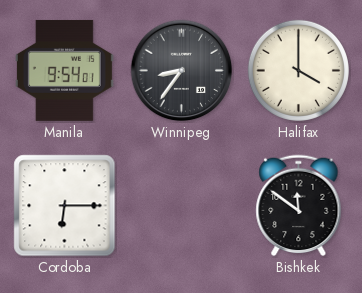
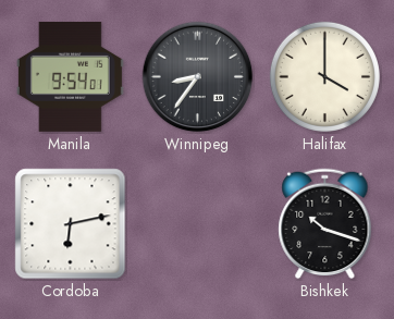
Cordoba: 6:15 -> 6:13 (71, 224)
Bishkek: 11:51 -> 10:18 (325, 224)
